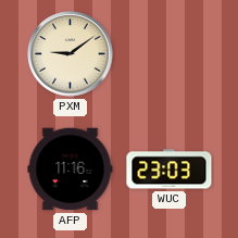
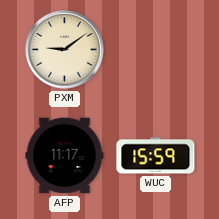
AFP: 11:16 -> 11:17 (65, 156)
WUC: 23:03 -> 15:59 (156, 156)
